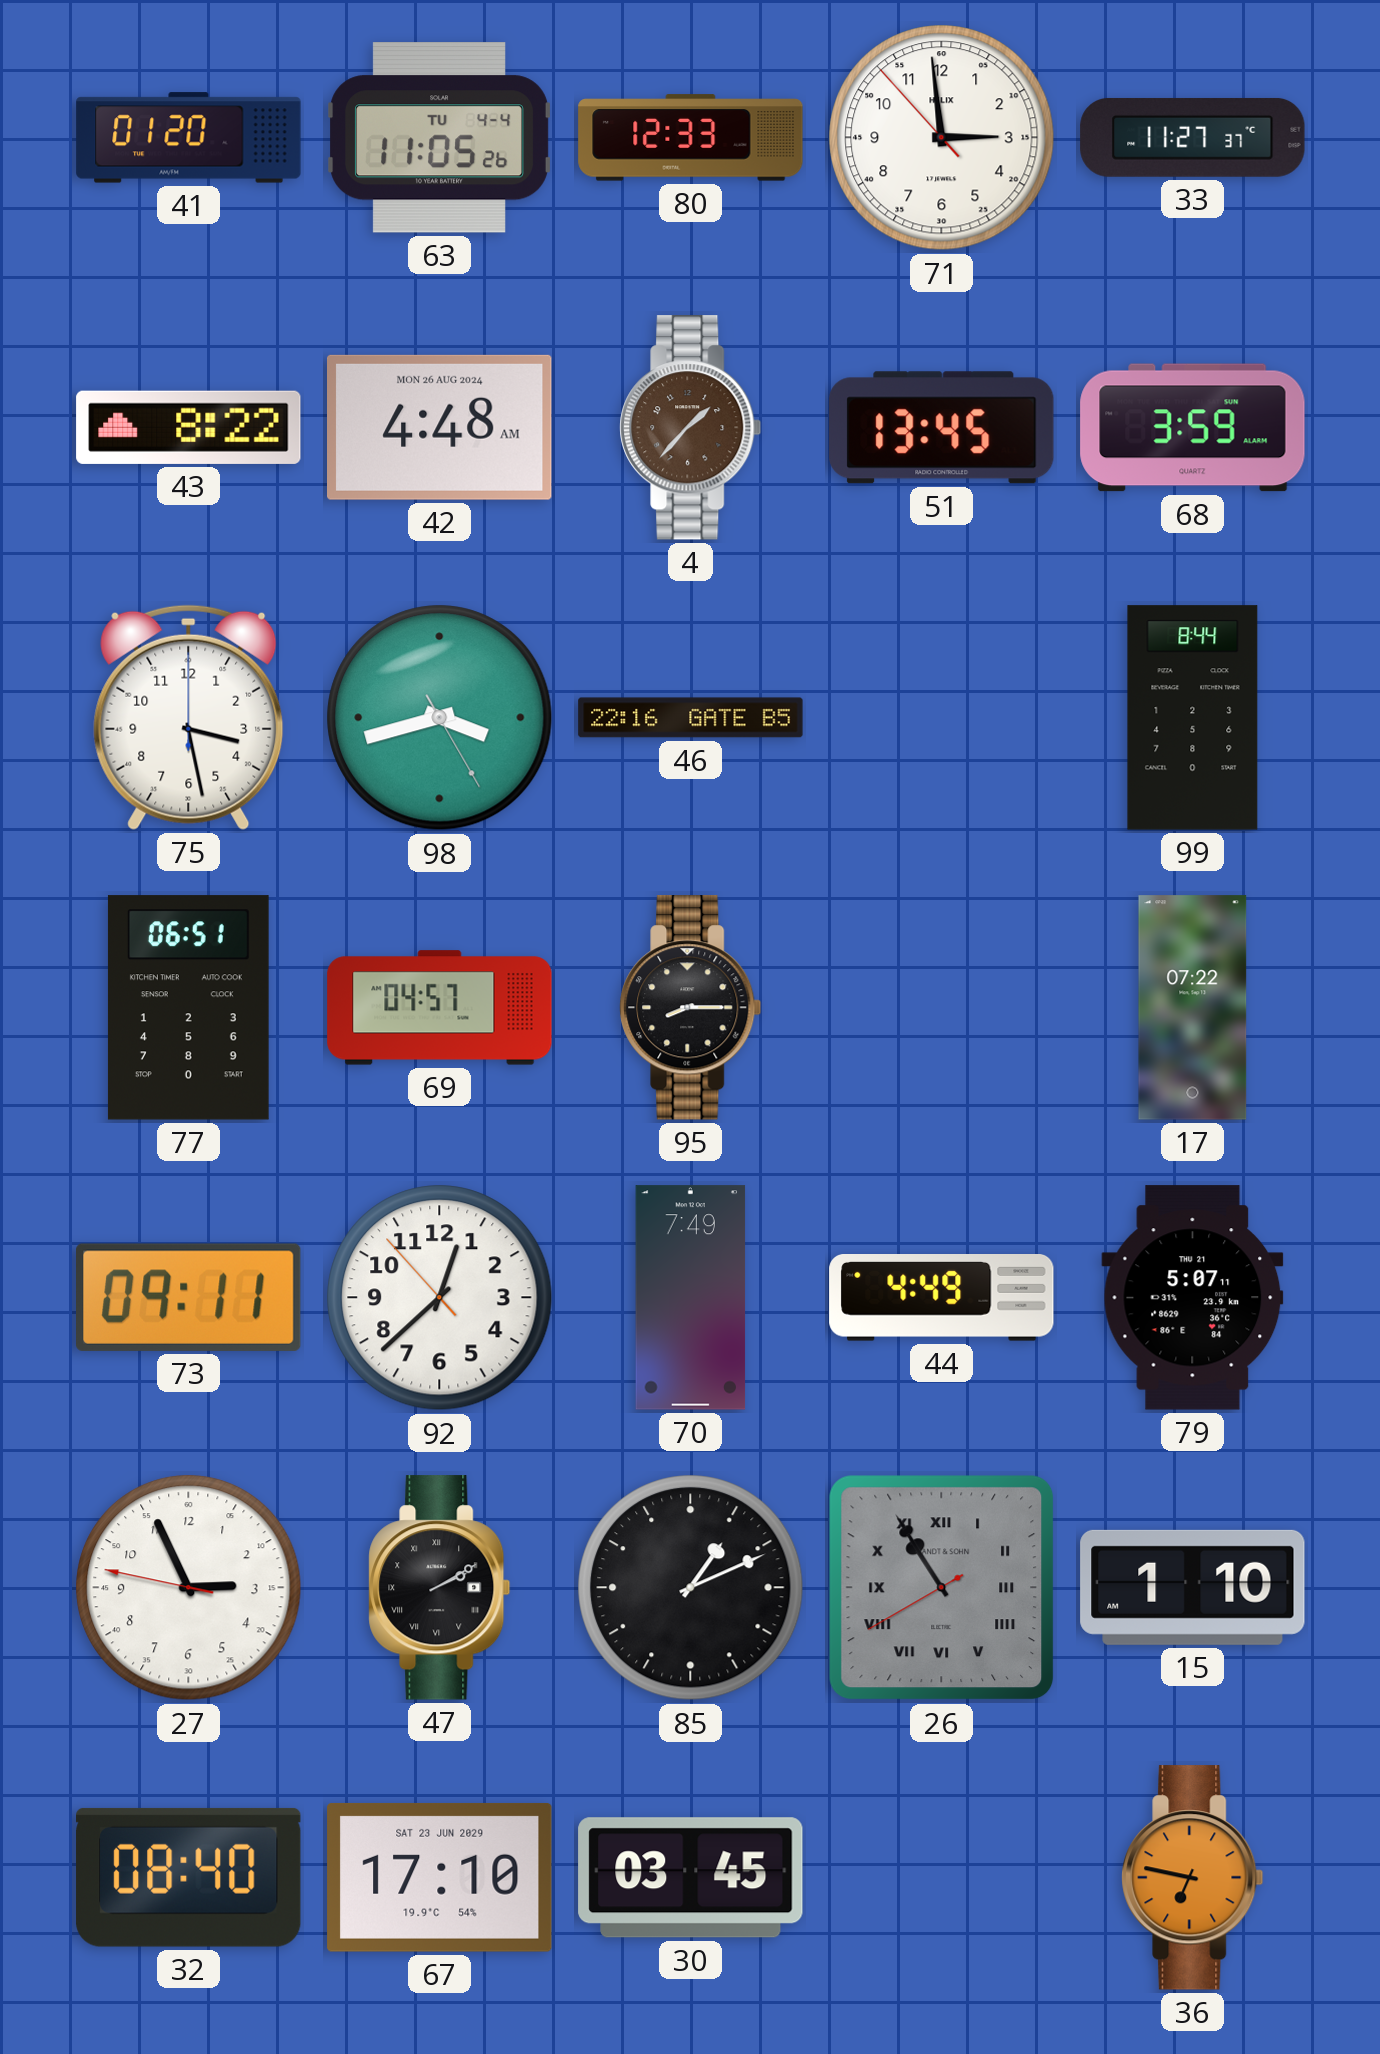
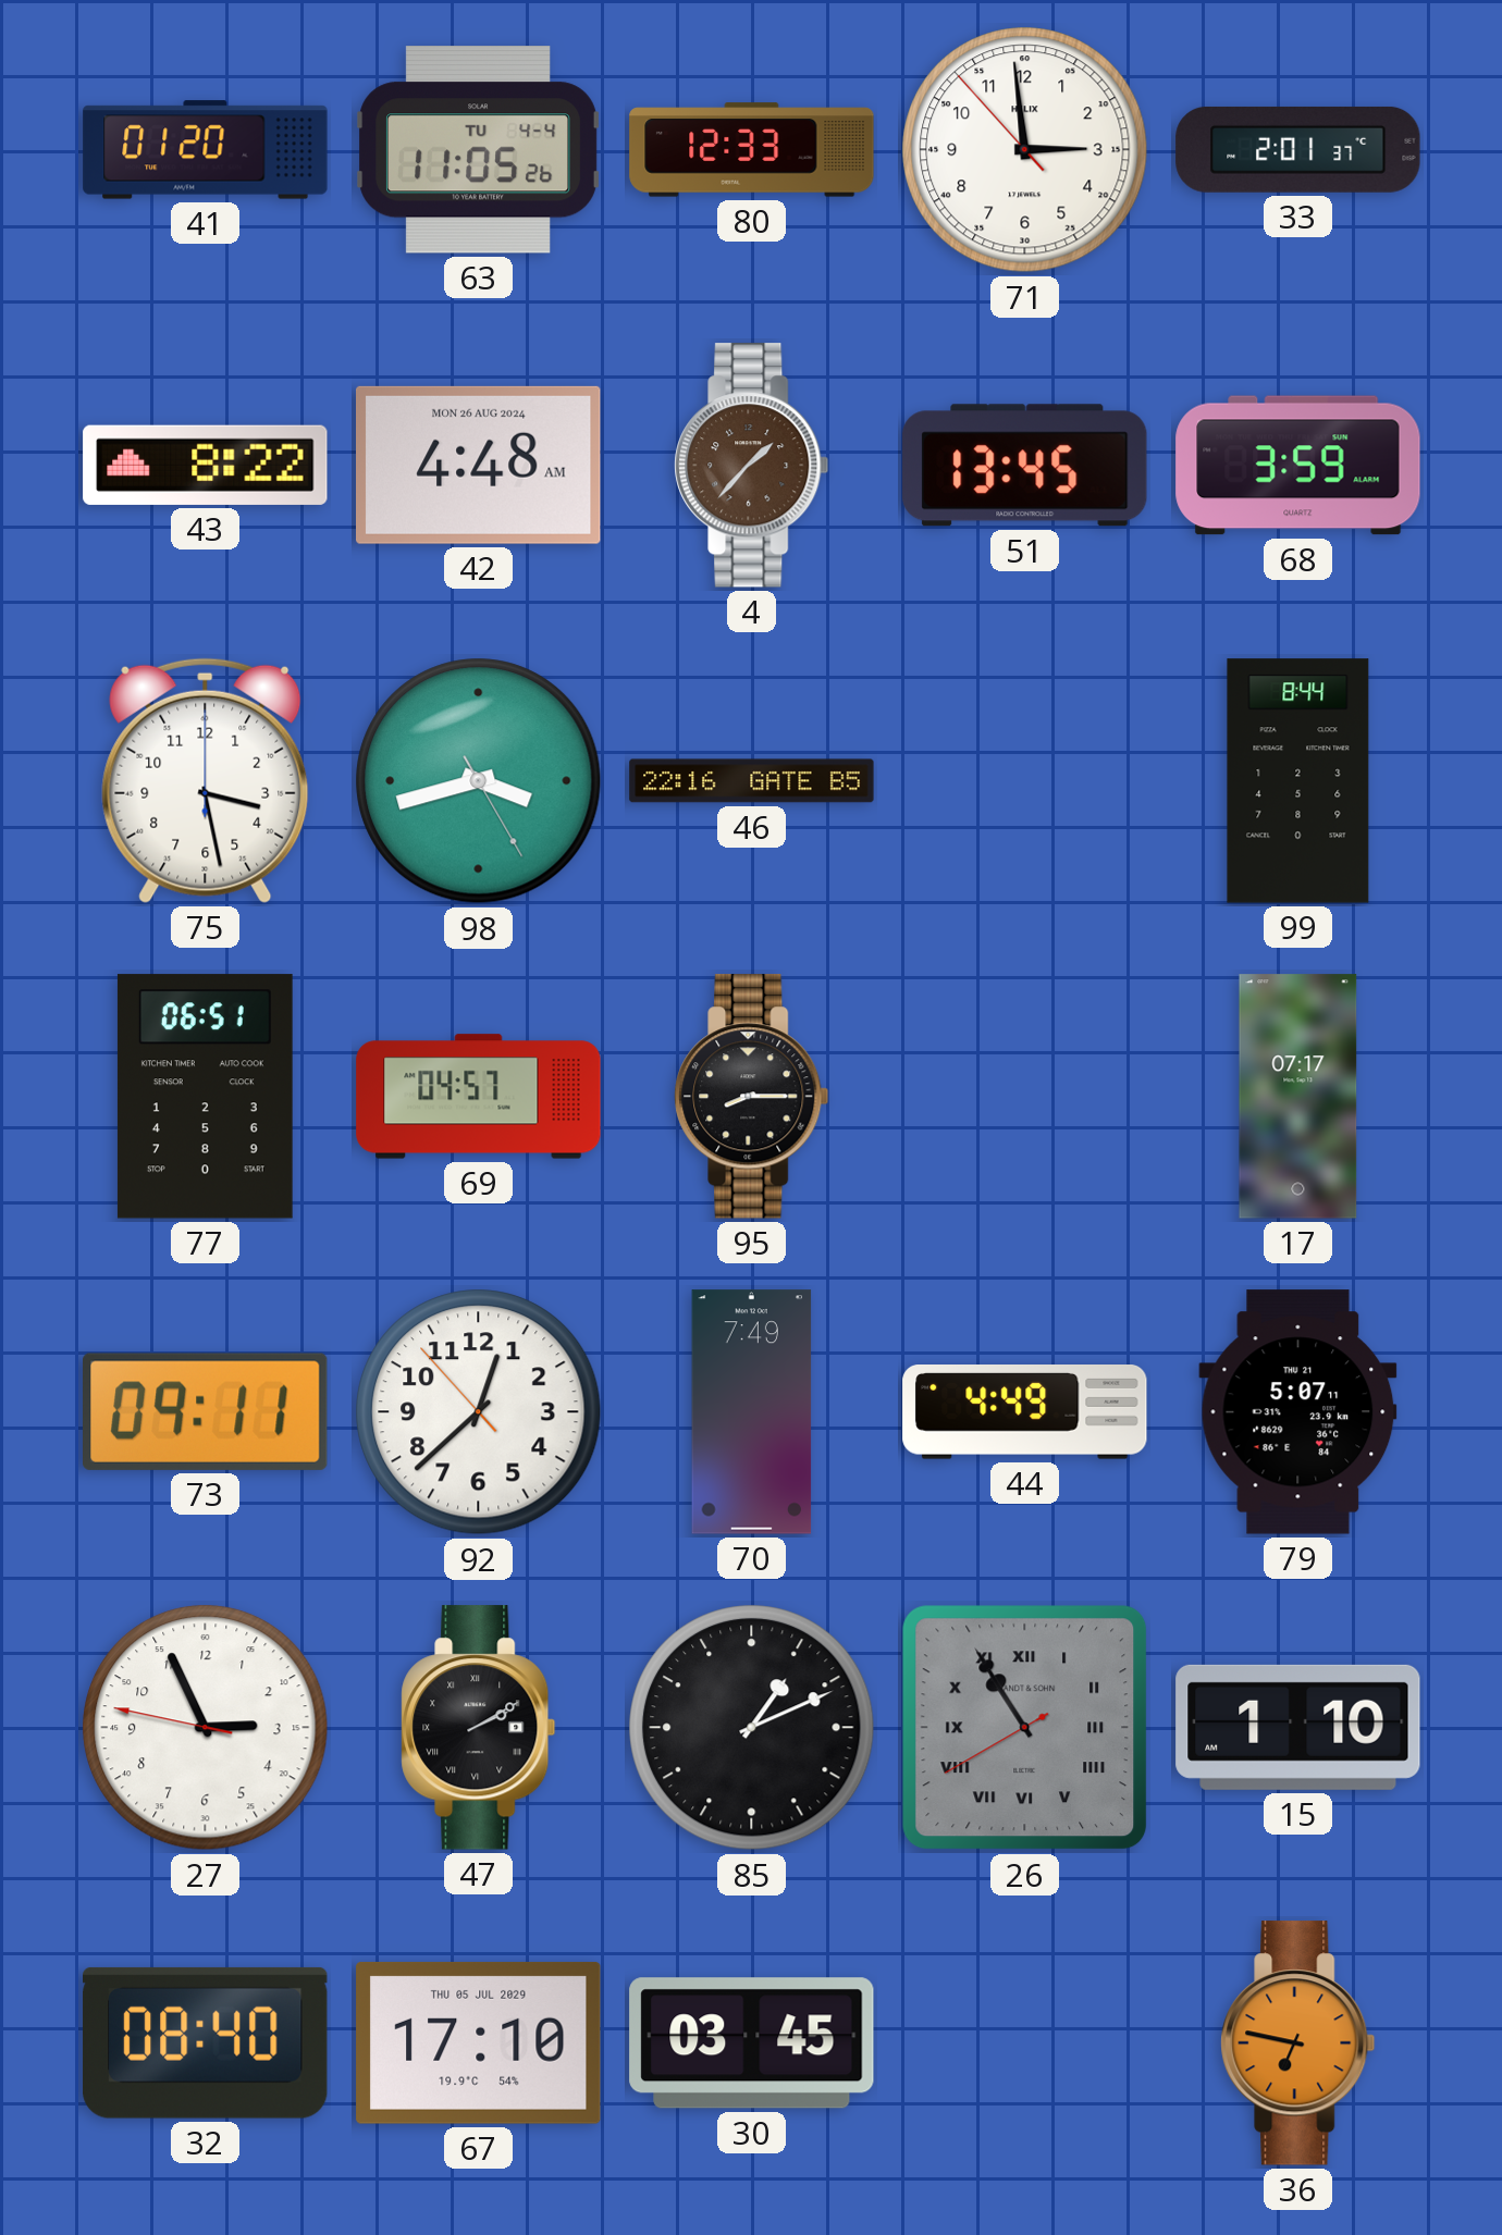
33: 11:27 -> 2:01 (1298, 149)
17: 07:22 -> 07:17 (1298, 1097)
67 date: SAT 23 JUN 2029 -> THU 05 JUL 2029 (479, 2042)
